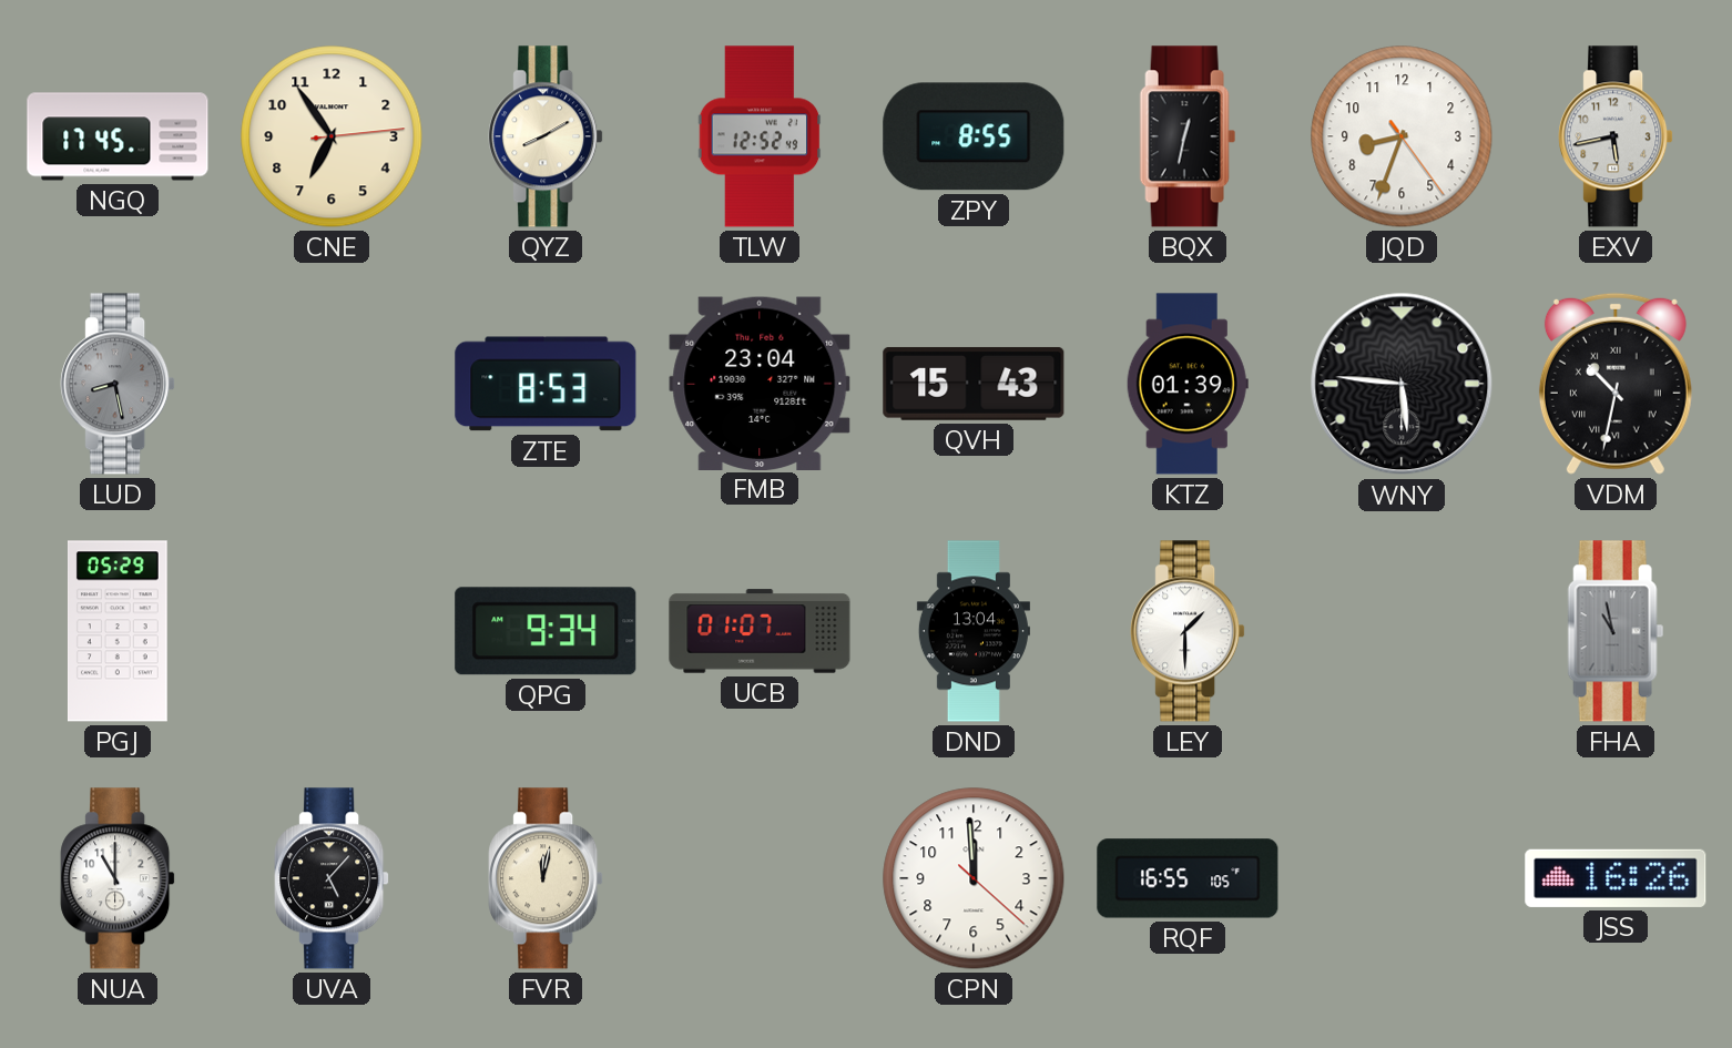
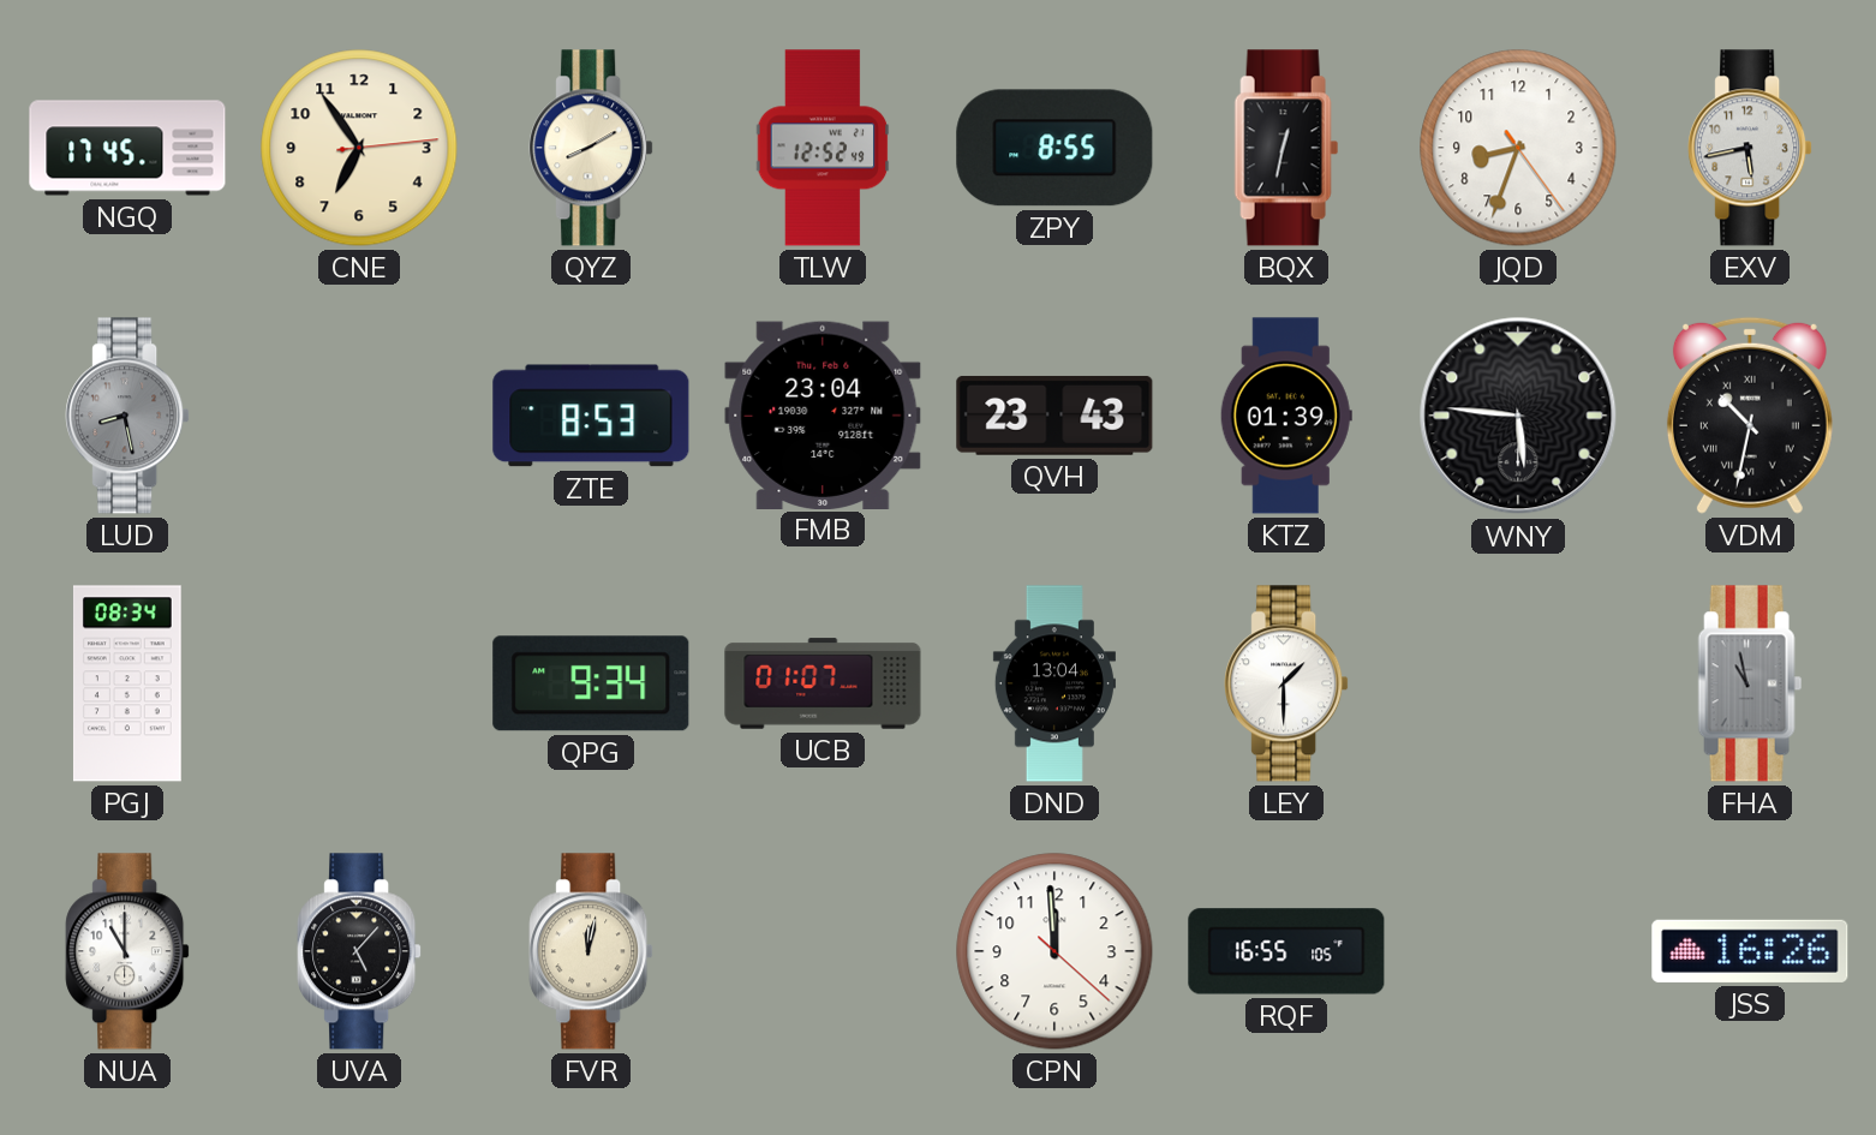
QVH: 15:43 -> 23:43 (1054, 416)
PGJ: 05:29 -> 08:34 (127, 683)
